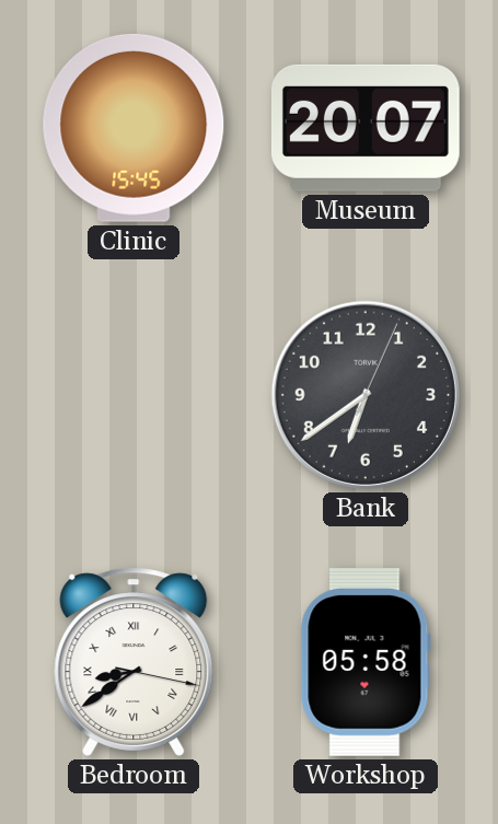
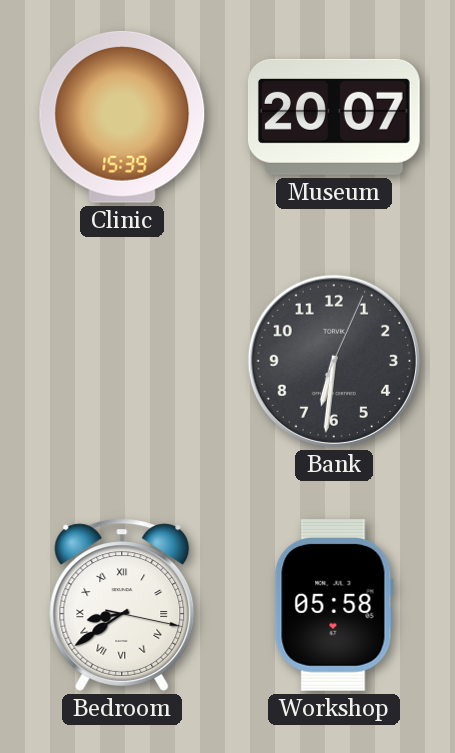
Clinic: 15:45 -> 15:39 (122, 117)
Bank: 6:39 -> 6:31 (334, 361)
